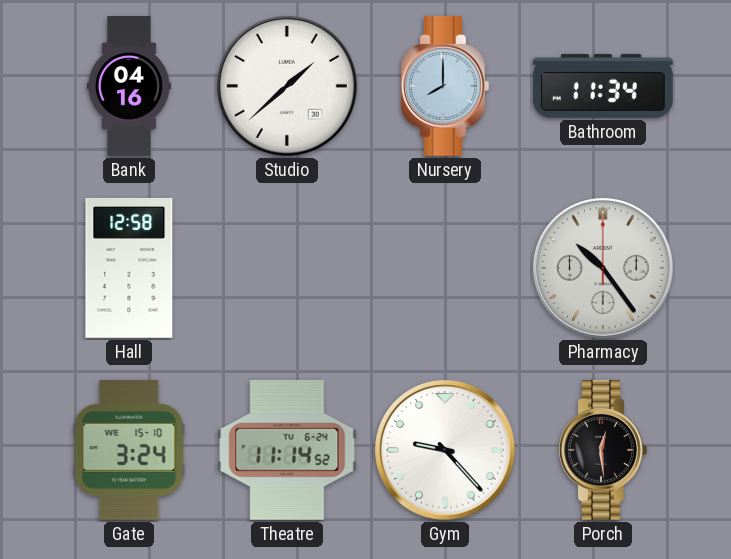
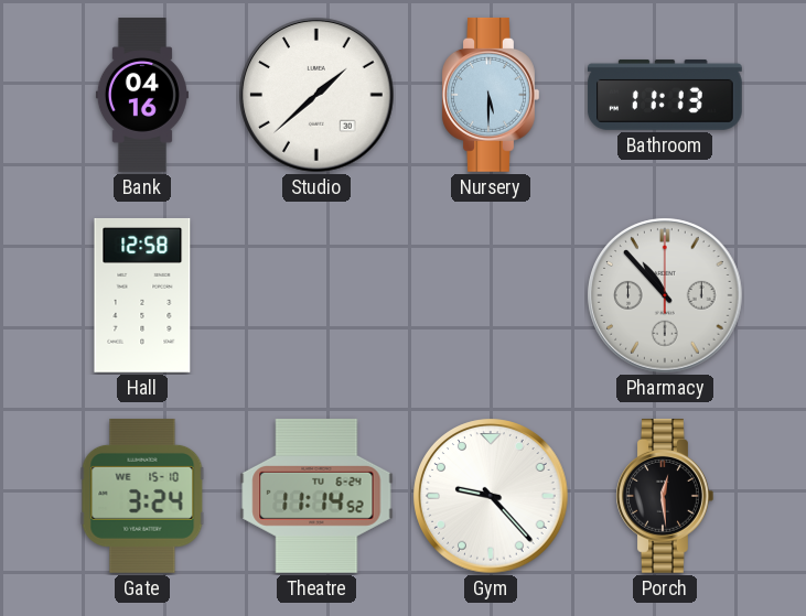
Nursery: 8:00 -> 5:30 (491, 95)
Bathroom: 11:34 -> 11:13 (665, 95)
Pharmacy: 10:24 -> 10:53 (665, 295)
